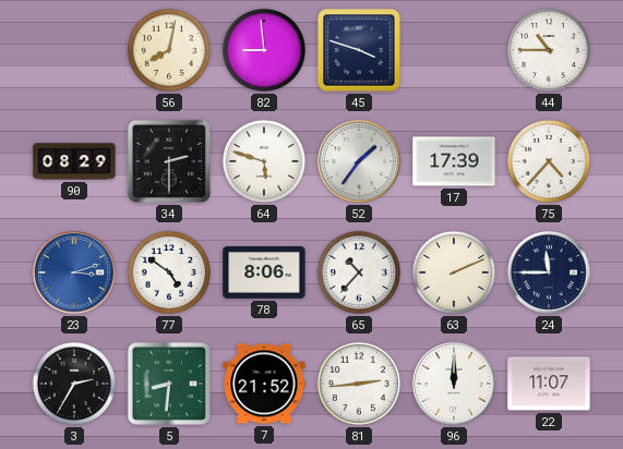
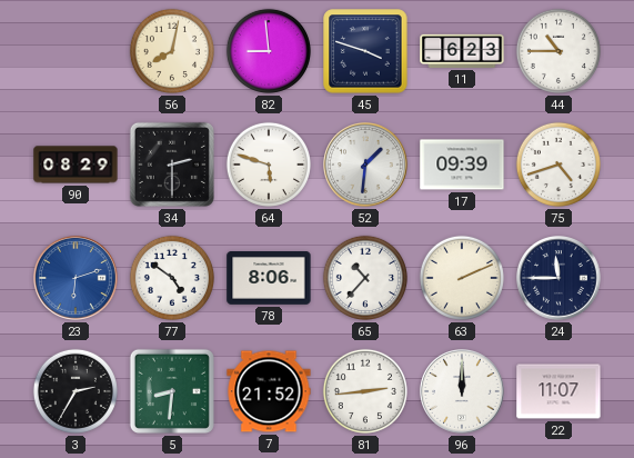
11: none -> 6:23 (462, 51)
52: 1:36 -> 1:31 (366, 166)
17: 17:39 -> 09:39 (462, 165)
75: 4:37 -> 4:42 (558, 165)
23: 3:12 -> 6:12 (77, 279)
